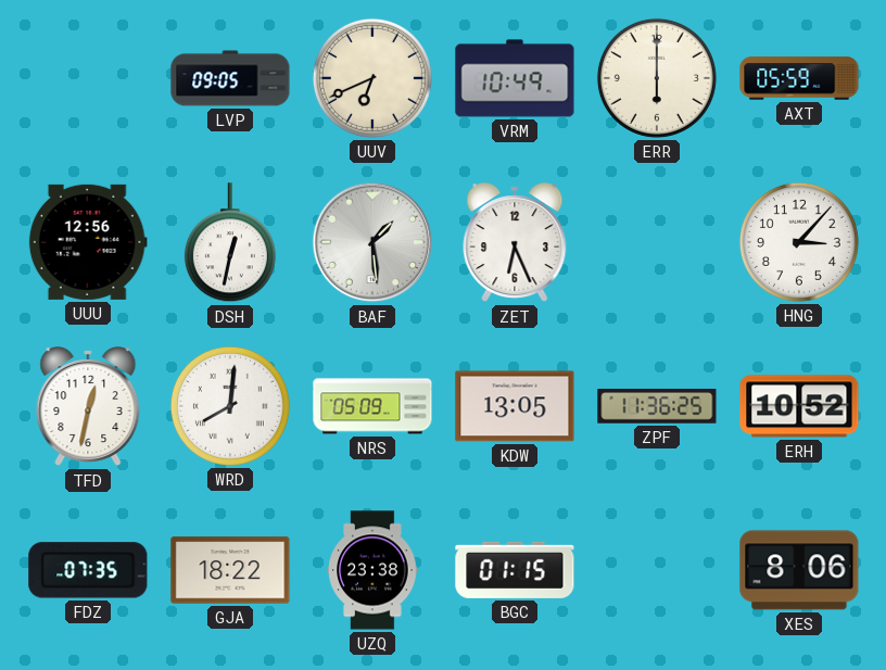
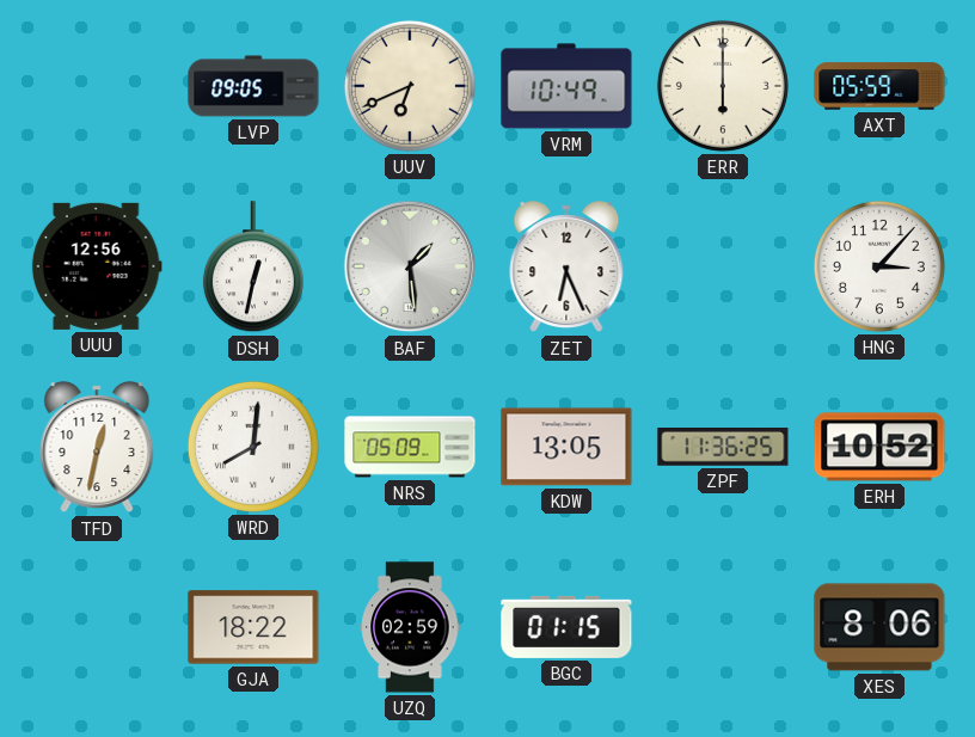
FDZ: 07:35 -> none (88, 570)
UZQ: 23:38 -> 02:59 (410, 627)
